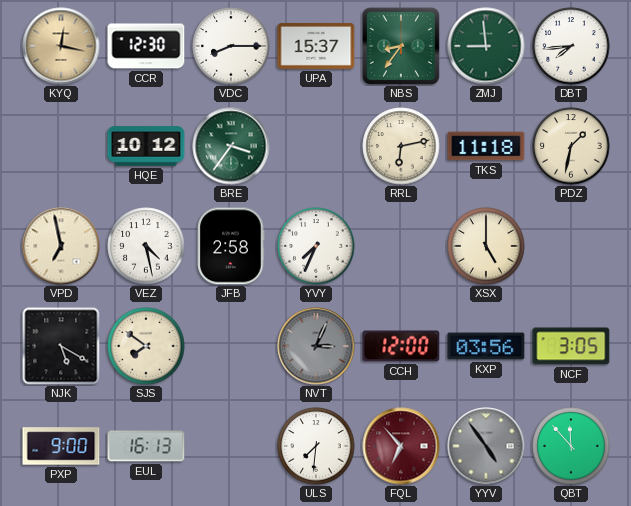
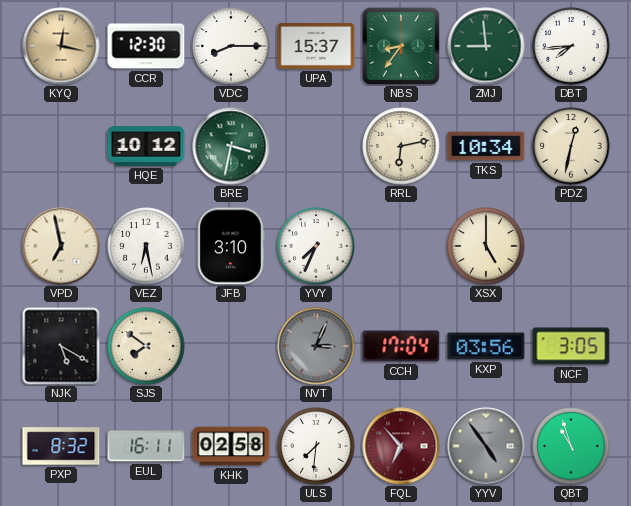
BRE: 3:36 -> 3:32 (231, 146)
TKS: 11:18 -> 10:34 (486, 146)
PDZ: 1:32 -> 12:32 (571, 146)
VEZ: 4:28 -> 6:28 (146, 246)
JFB: 2:58 -> 3:10 (231, 246)
CCH: 12:00 -> 17:04 (401, 346)
PXP: 9:00 -> 8:32 (61, 446)
EUL: 16:13 -> 16:11 (146, 446)
KHK: none -> 02:58 (231, 446)
QBT: 11:53 -> 10:57 (571, 446)
